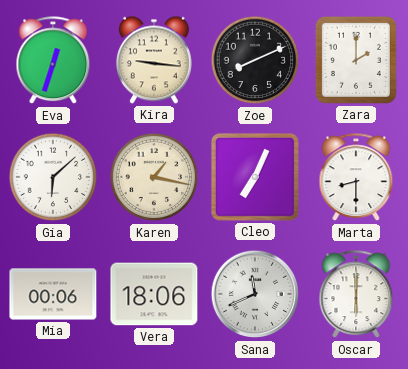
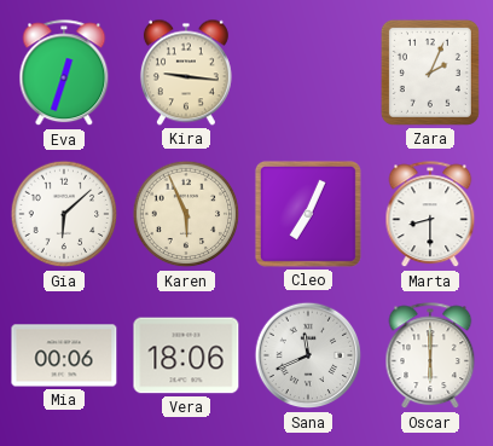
Zoe: 8:11 -> none (255, 60)
Zara: 2:00 -> 2:04 (430, 73)
Karen: 1:17 -> 5:56 (186, 214)
